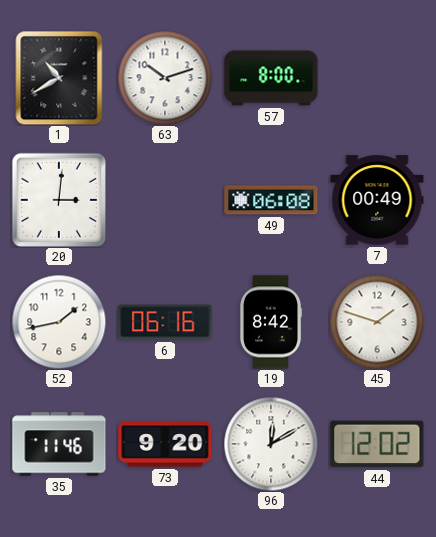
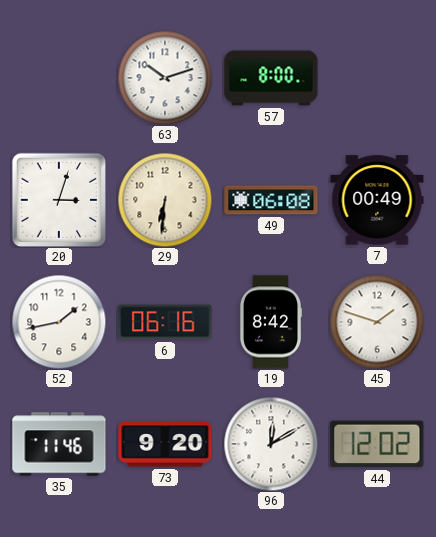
1: 10:40 -> none (59, 78)
20: 3:01 -> 3:03 (58, 199)
29: none -> 6:31 (165, 200)
